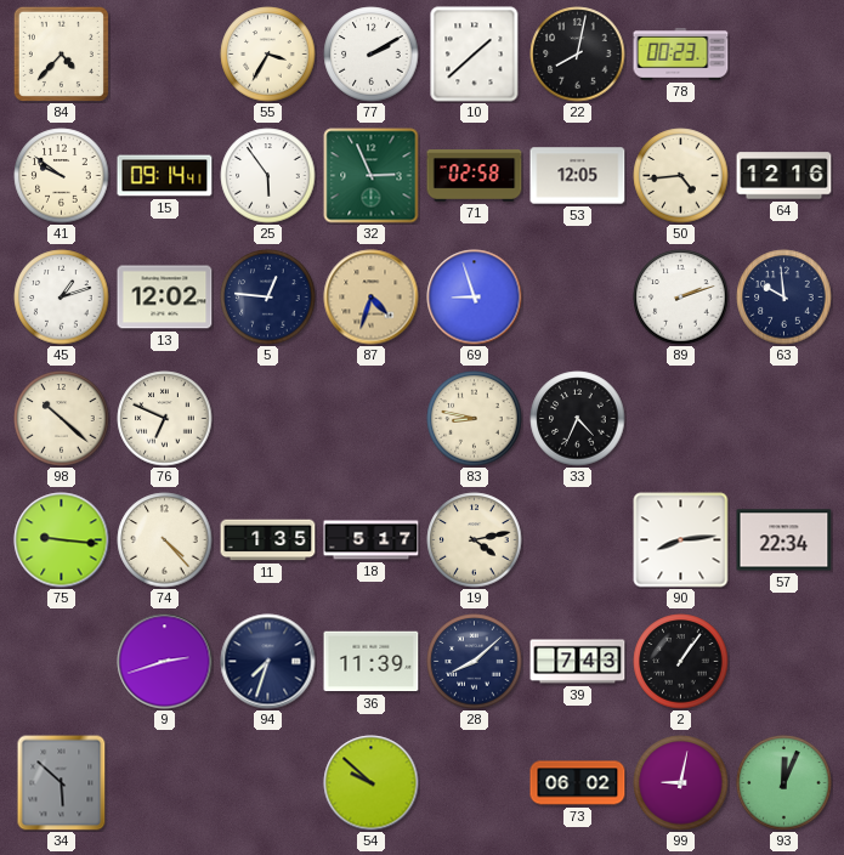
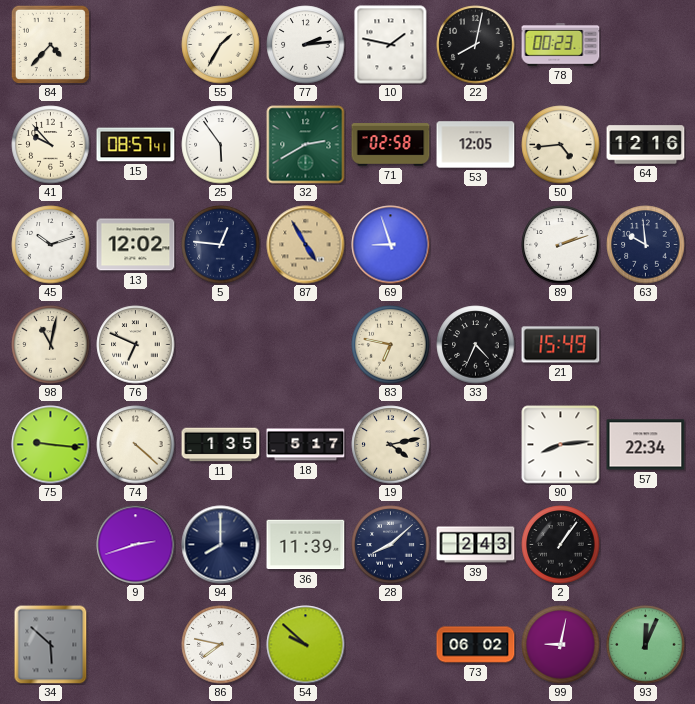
55: 3:35 -> 1:35 (221, 45)
77: 2:10 -> 2:14 (306, 45)
10: 1:38 -> 1:47 (391, 45)
41: 9:51 -> 9:53 (51, 145)
15: 09:14 -> 08:57 (136, 145)
32: 2:56 -> 2:40 (306, 145)
45: 1:12 -> 10:12 (51, 245)
87: 4:33 -> 4:55 (306, 245)
98: 10:22 -> 11:02 (51, 345)
83: 8:47 -> 6:47 (391, 345)
21: none -> 15:49 (561, 345)
74: 4:23 -> 4:22 (136, 445)
94: 7:33 -> 8:00 (221, 545)
39: 7:43 -> 2:43 (476, 545)
86: none -> 7:47 (221, 645)
